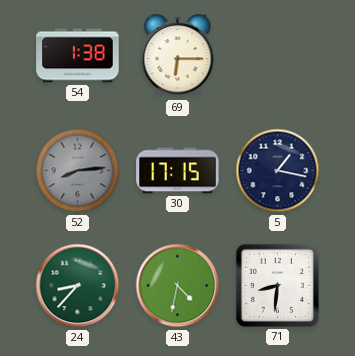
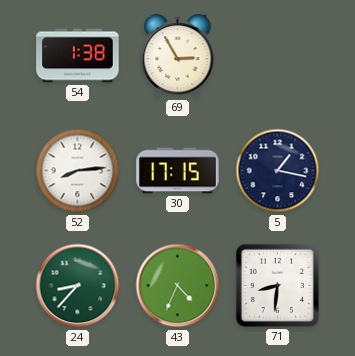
69: 6:15 -> 2:55 (178, 56)
52 dial: grey -> white (78, 171)
43: 4:32 -> 4:34 (178, 286)
